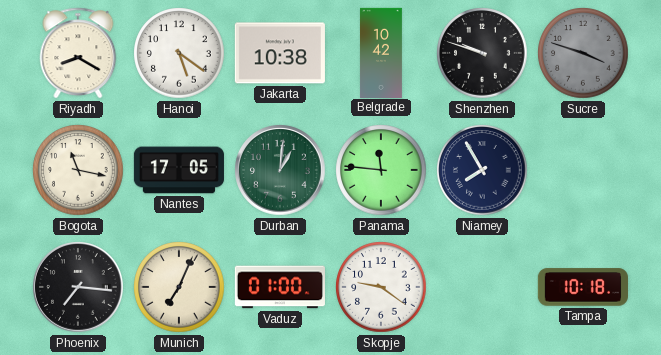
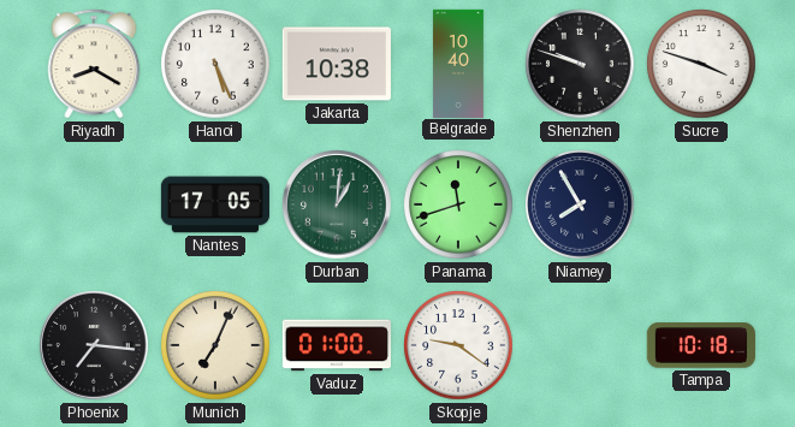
Hanoi: 5:21 -> 5:26 (215, 64)
Belgrade: 10:42 -> 10:40 (458, 63)
Sucre dial: grey -> white (701, 64)
Bogota: 11:17 -> none (78, 170)
Panama: 11:46 -> 11:42 (458, 204)
